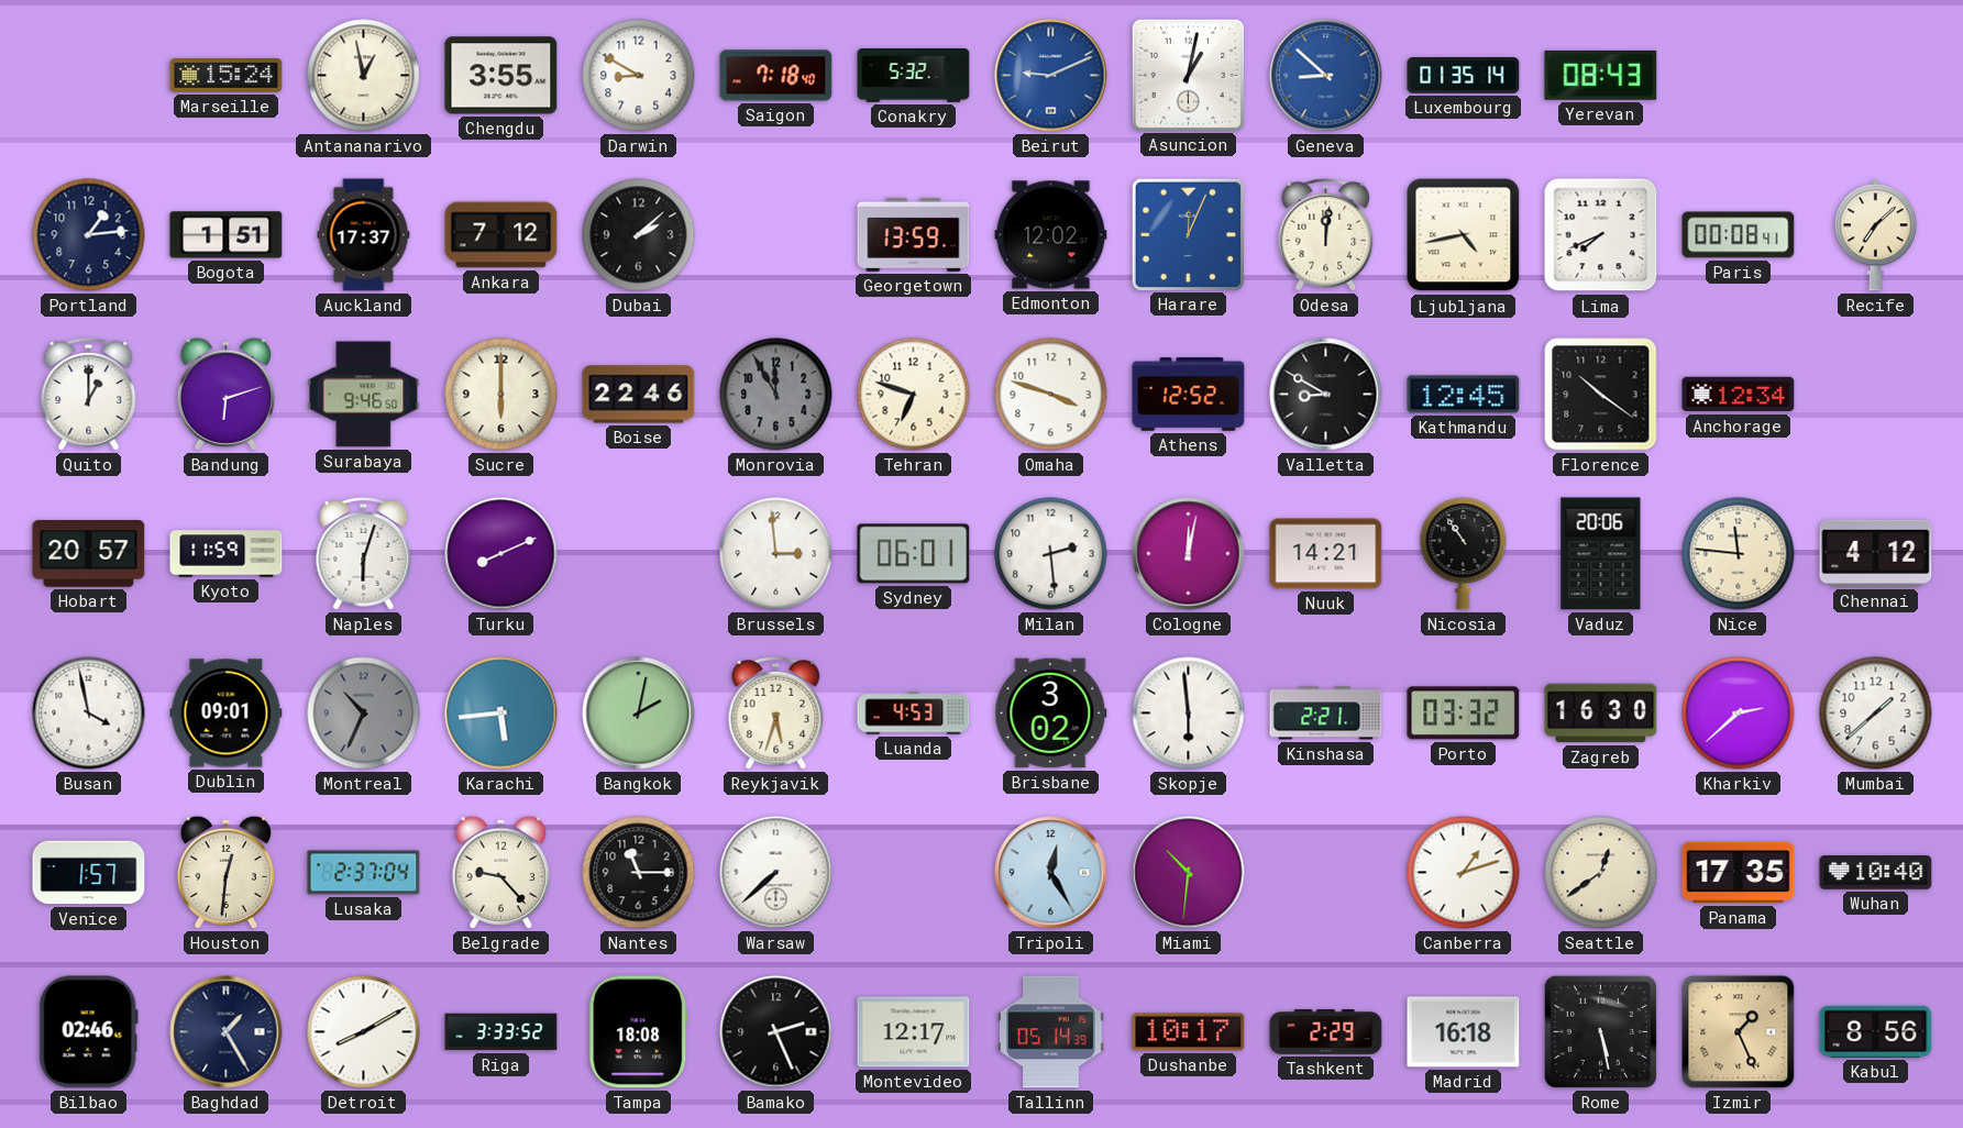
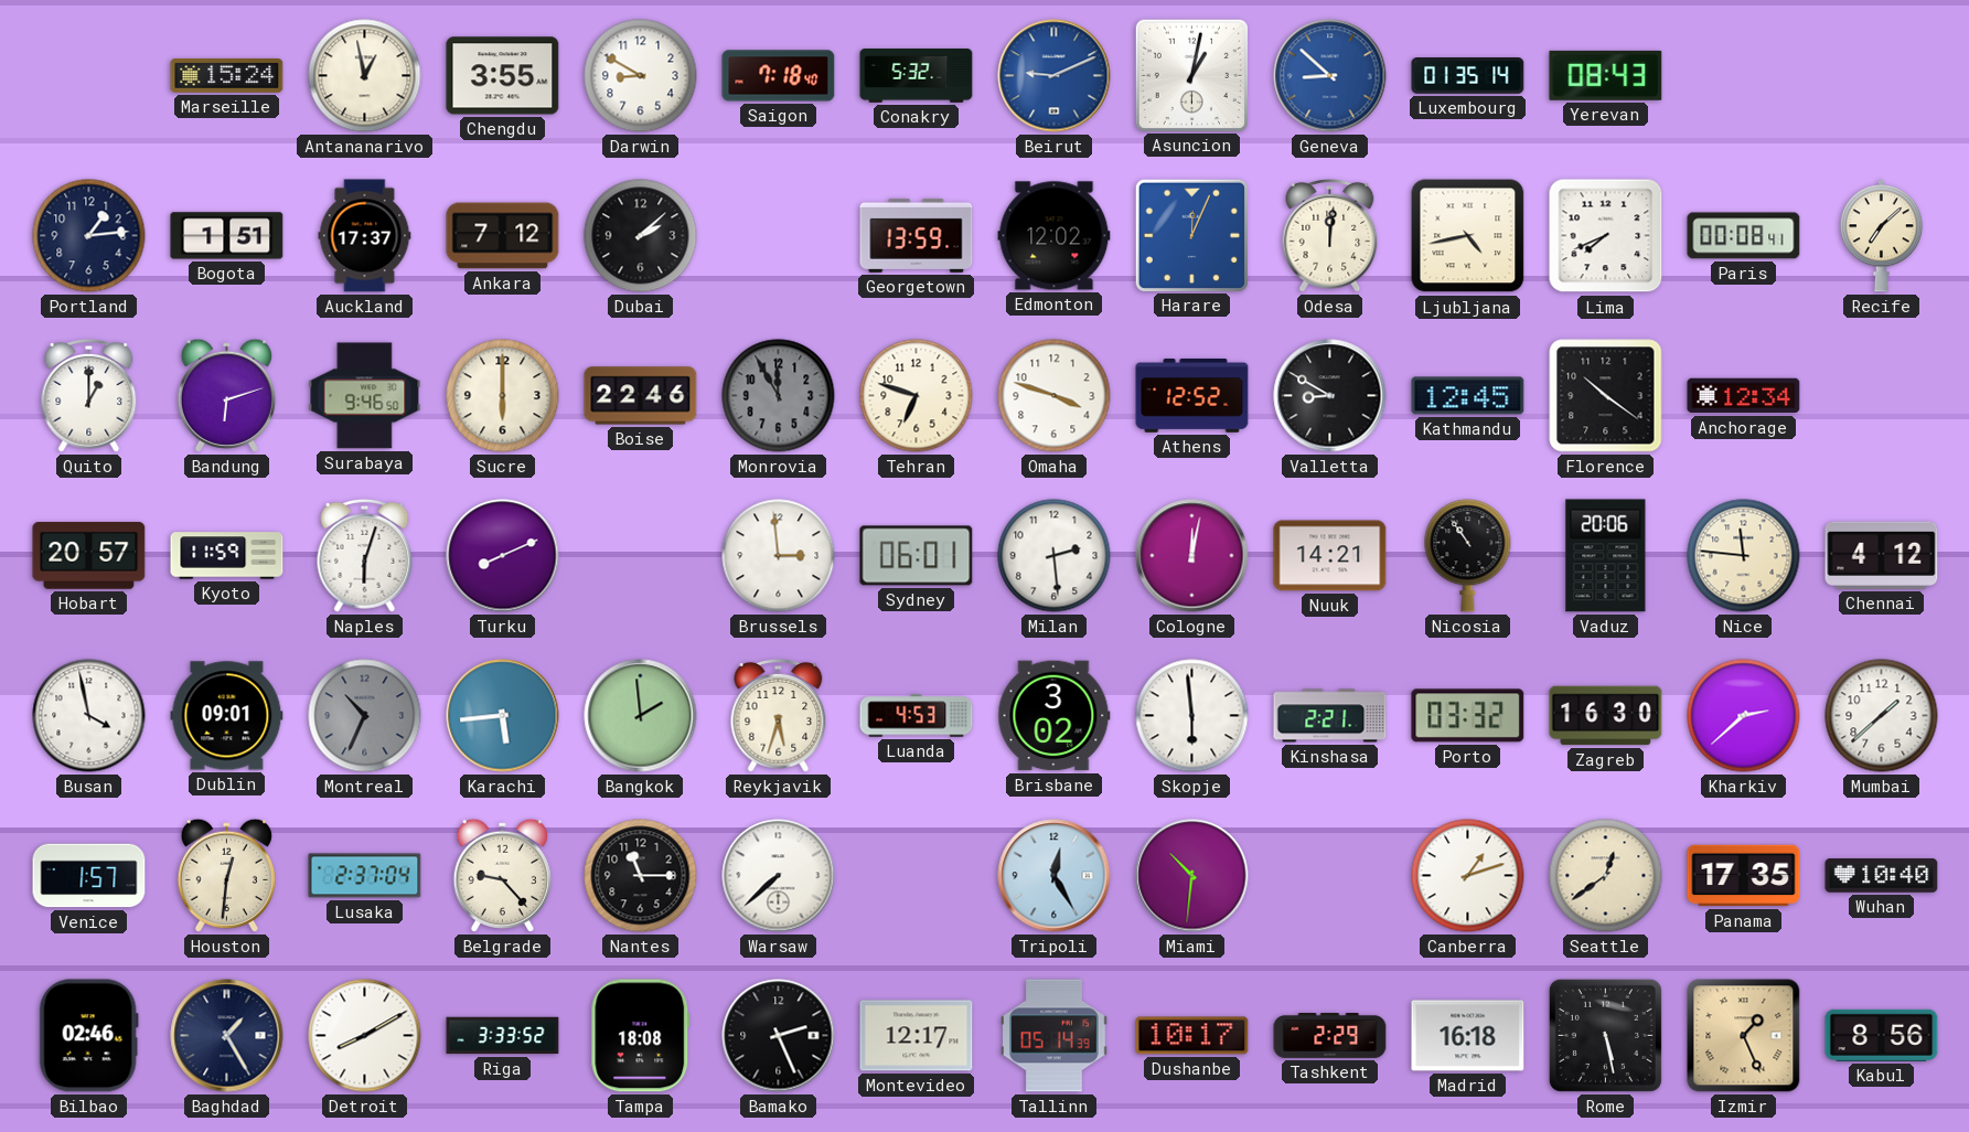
Bangkok: 2:02 -> 1:59 (641, 716)
